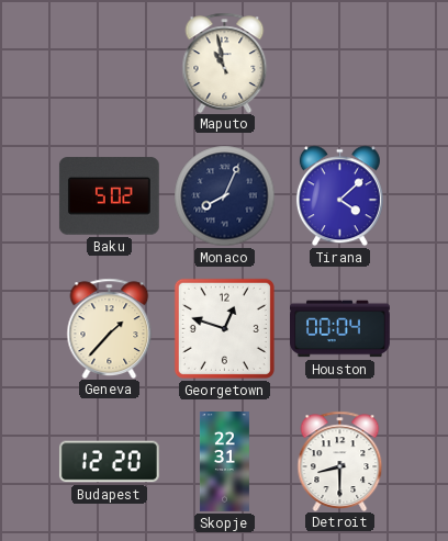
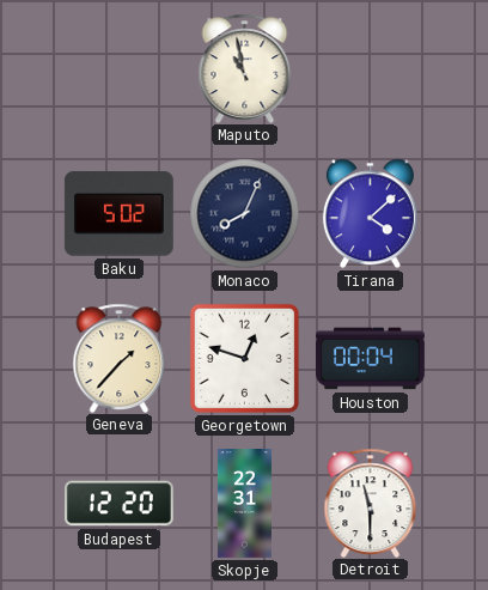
Detroit: 8:30 -> 11:30 (371, 503)
